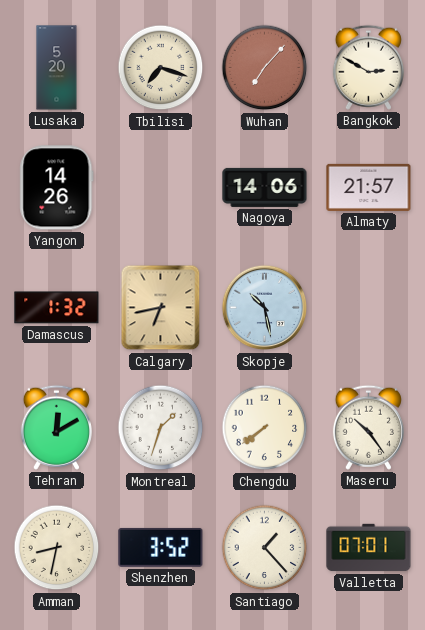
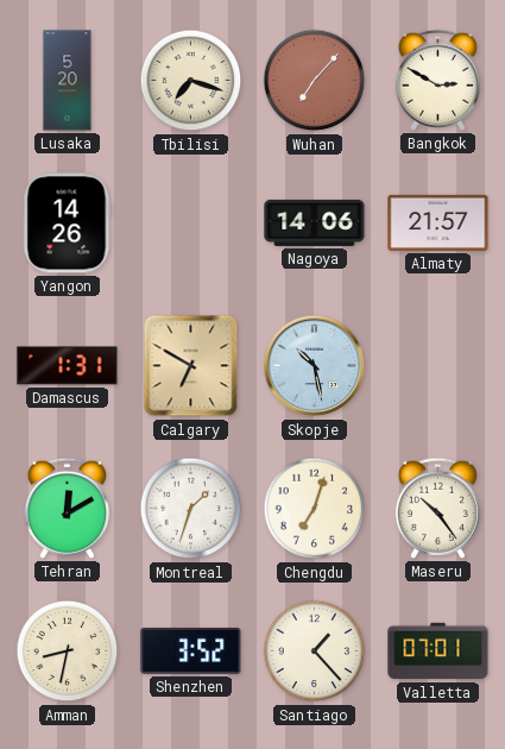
Damascus: 1:32 -> 1:31 (68, 366)
Calgary: 6:43 -> 6:50 (191, 366)
Chengdu: 7:39 -> 7:03 (315, 509)
